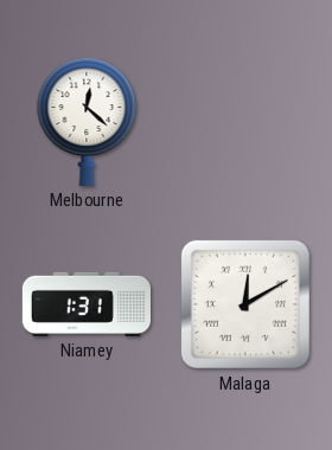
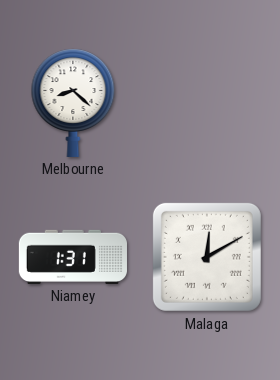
Melbourne: 12:22 -> 8:22 (73, 103)
